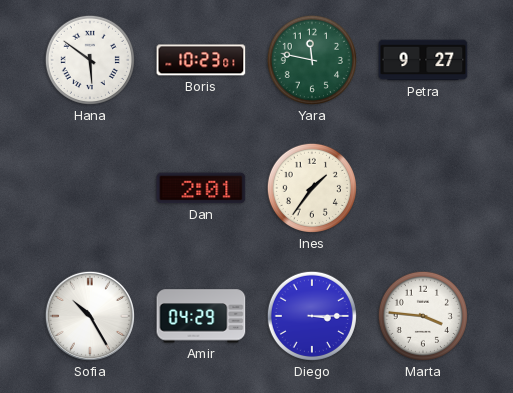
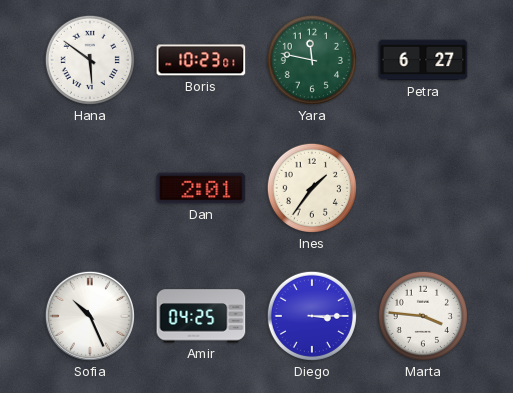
Petra: 9:27 -> 6:27 (423, 60)
Sofia: 10:25 -> 10:26 (90, 316)
Amir: 04:29 -> 04:25 (201, 316)
